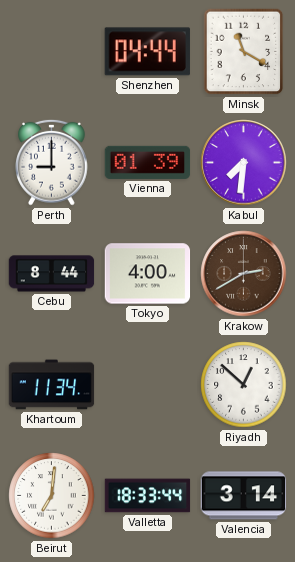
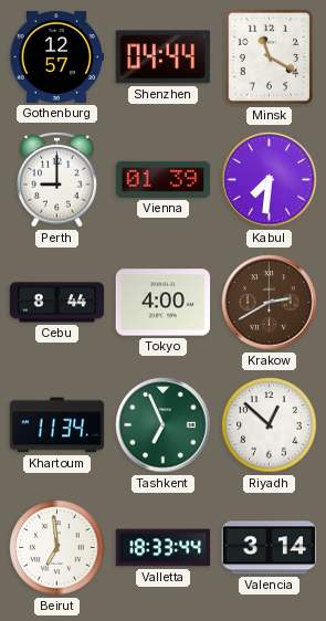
Gothenburg: none -> 12:57 (57, 56)
Tashkent: none -> 6:56 (164, 425)
Beirut: 7:01 -> 6:59 (57, 548)
